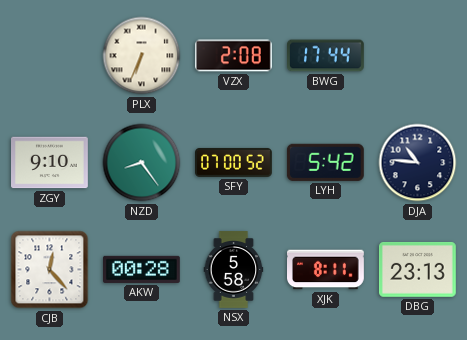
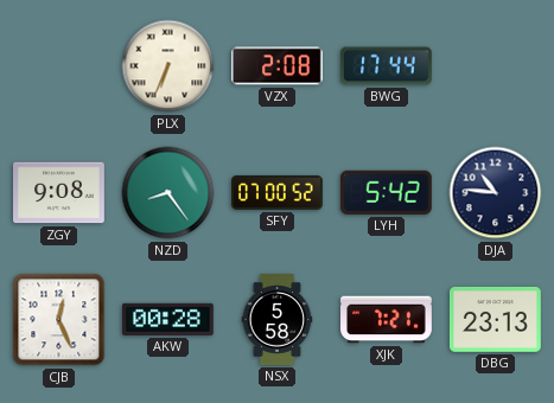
ZGY: 9:10 -> 9:08 (59, 193)
CJB: 12:23 -> 12:26 (59, 320)
XJK: 8:11 -> 7:21 (387, 320)
